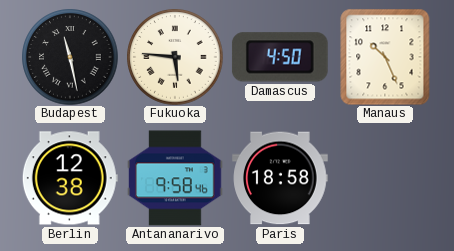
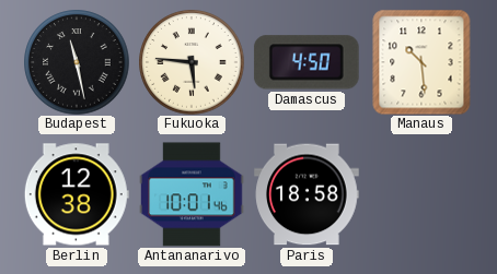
Manaus: 10:26 -> 10:29 (421, 62)
Antananarivo: 9:58 -> 10:01 (192, 194)
